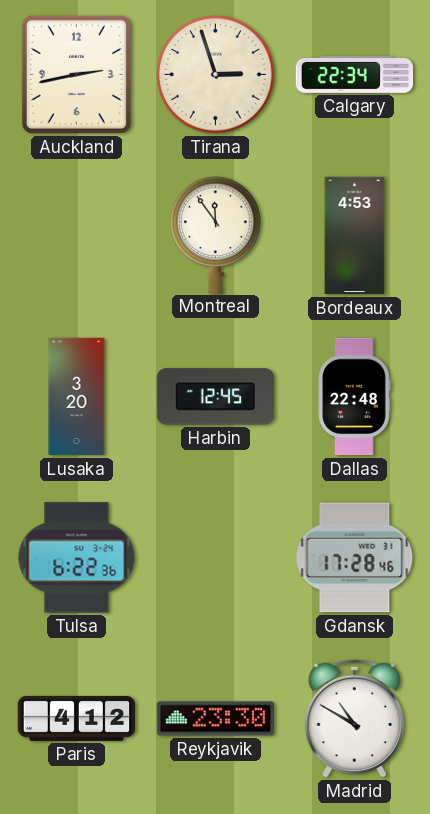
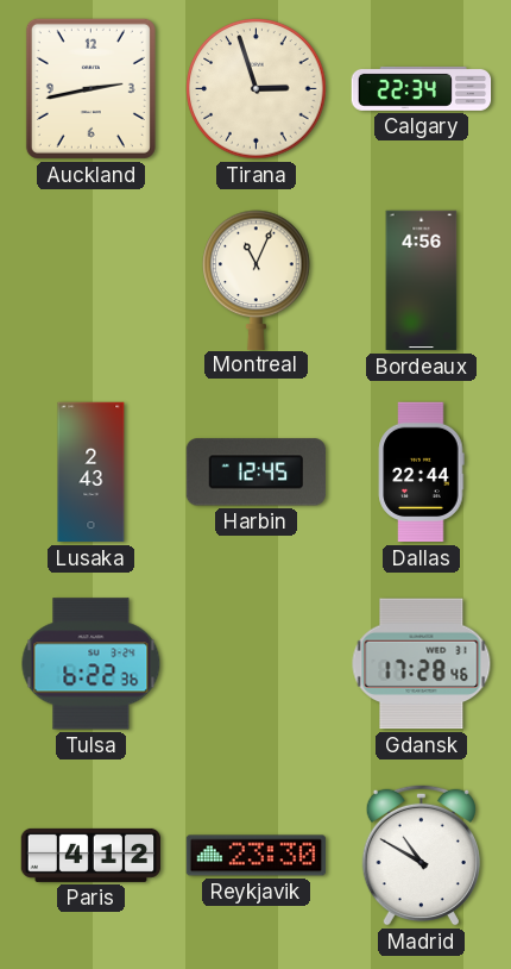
Montreal: 11:54 -> 11:04 (257, 280)
Bordeaux: 4:53 -> 4:56 (422, 281)
Lusaka: 3:20 -> 2:43 (92, 473)
Dallas: 22:48 -> 22:44 (422, 473)
